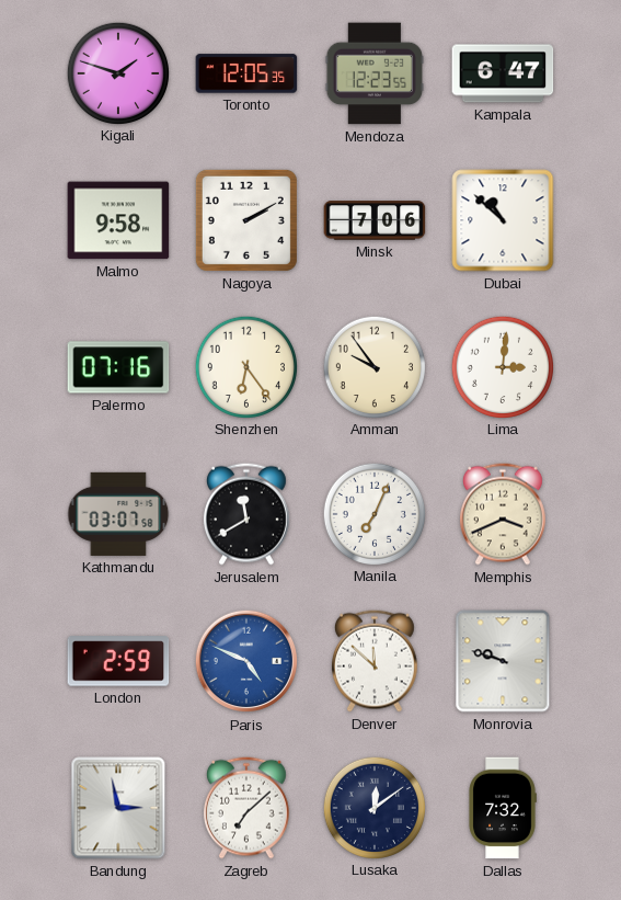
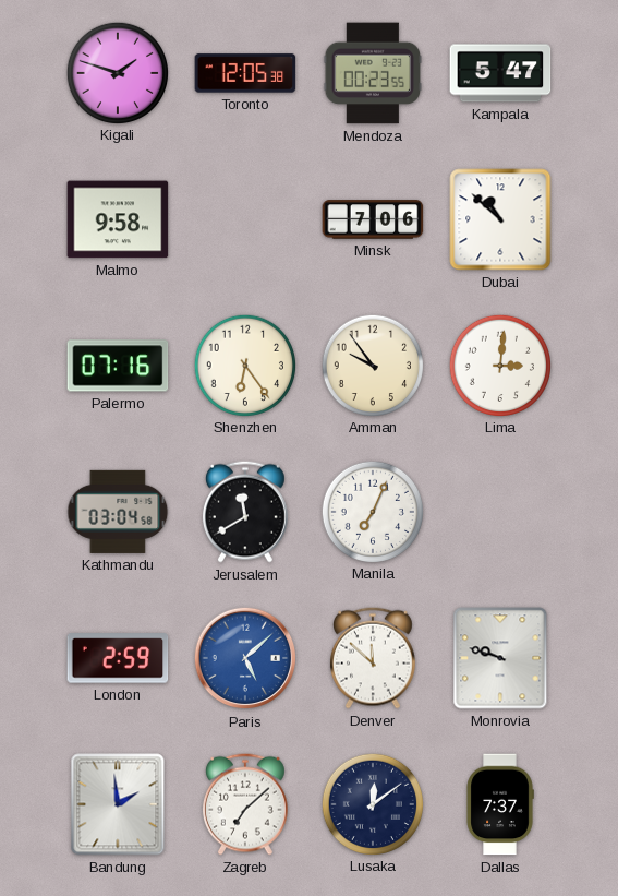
Toronto: 12:05:35 -> 12:05:38 (245, 73)
Mendoza: 12:23 -> 00:23 (373, 73)
Kampala: 6:47 -> 5:47 (500, 73)
Nagoya: 2:10 -> none (246, 220)
Kathmandu: 03:07 -> 03:04 (118, 512)
Memphis: 3:41 -> none (503, 514)
Paris: 4:49 -> 5:08 (245, 658)
Bandung: 2:58 -> 1:59 (118, 804)
Dallas: 7:32 -> 7:37 (500, 804)
